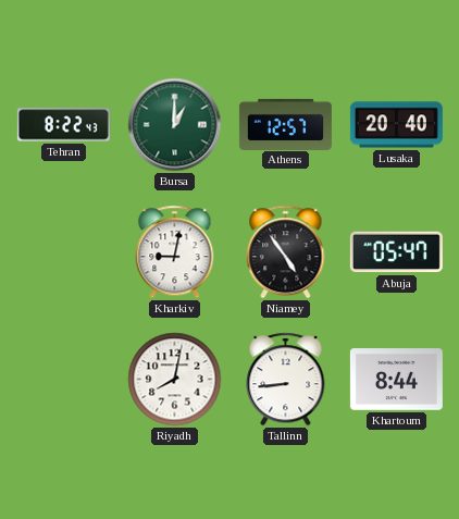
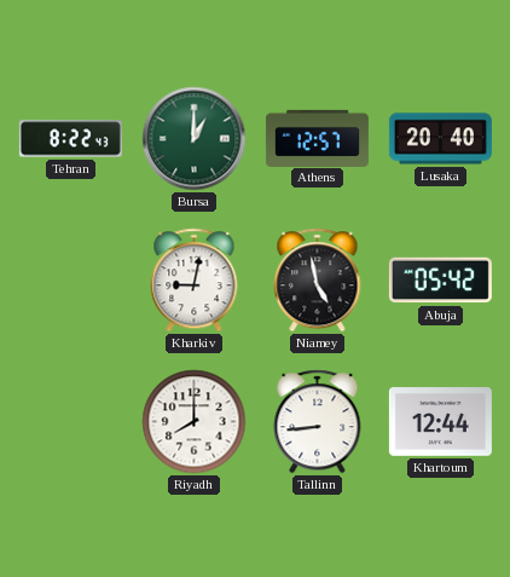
Niamey: 4:54 -> 4:58 (318, 281)
Abuja: 05:47 -> 05:42 (440, 281)
Riyadh: 8:02 -> 8:00 (195, 422)
Khartoum: 8:44 -> 12:44 (440, 422)
